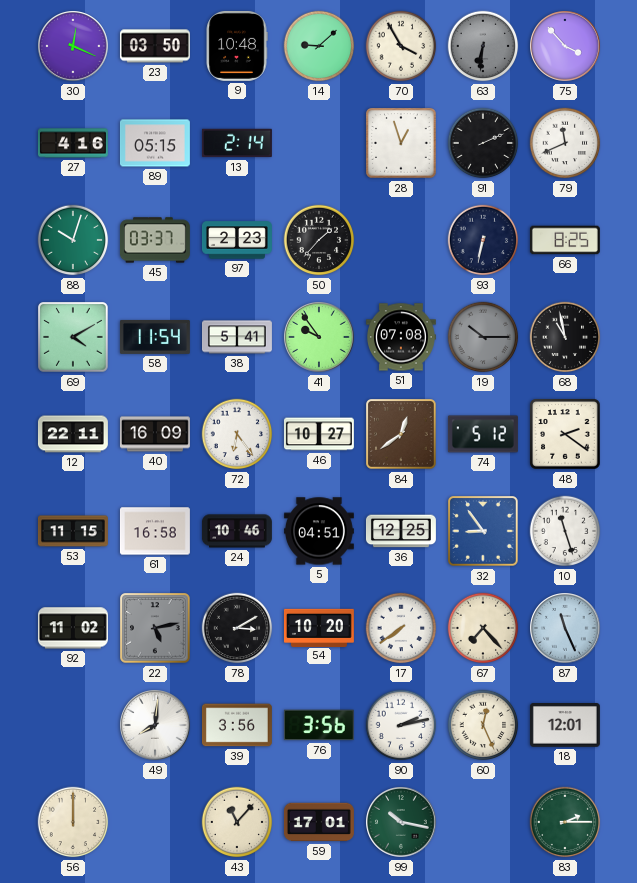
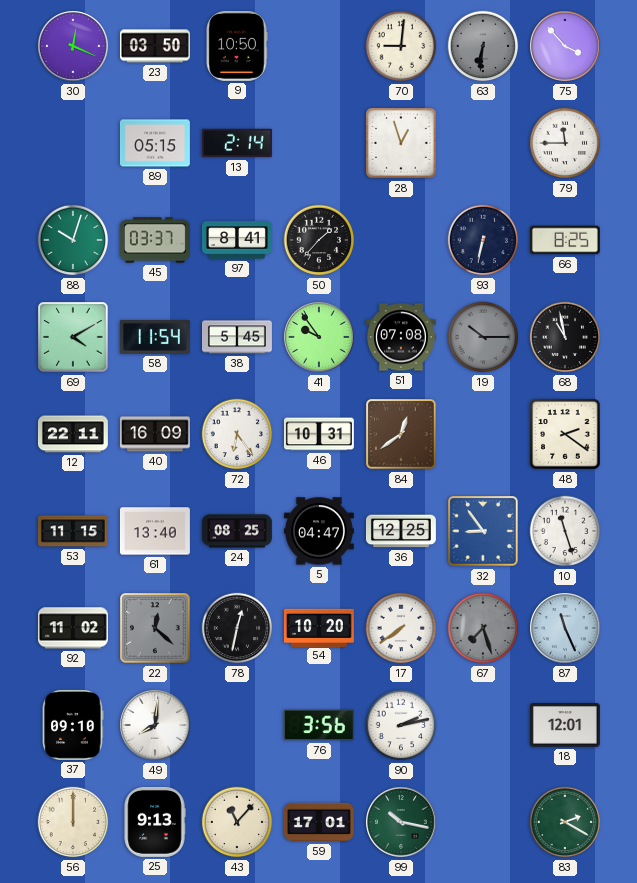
9: 10:48 -> 10:50 (237, 46)
14: 9:08 -> none (319, 46)
70: 3:55 -> 9:01 (401, 46)
27: 4:16 -> none (73, 143)
91: 2:11 -> none (483, 143)
79: 11:41 -> 11:45 (565, 143)
97: 2:23 -> 8:41 (237, 240)
38: 5:41 -> 5:45 (238, 337)
46: 10:27 -> 10:31 (319, 434)
74: 5:12 -> none (483, 434)
61: 16:58 -> 13:40 (155, 531)
24: 10:46 -> 08:25 (237, 531)
5: 04:51 -> 04:47 (319, 531)
22: 5:13 -> 12:22 (155, 628)
78: 3:10 -> 12:32 (237, 628)
67: 7:23 -> 7:27 (483, 628)
67 dial: cream -> grey (483, 628)
37: none -> 09:10 (73, 725)
39: 3:56 -> none (237, 725)
60: 12:26 -> none (483, 725)
25: none -> 9:13 (155, 822)
83: 2:15 -> 2:20 (565, 822)
